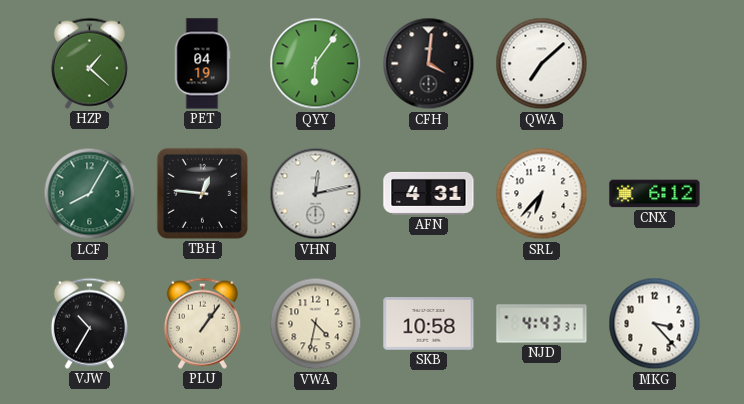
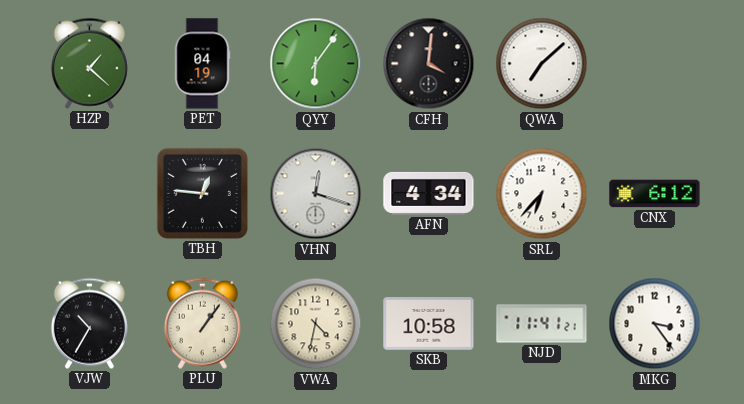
LCF: 8:05 -> none (90, 194)
VHN: 12:13 -> 12:18 (316, 194)
AFN: 4:31 -> 4:34 (429, 193)
NJD: 4:43 -> 11:41 (542, 324)
MKG: 3:23 -> 3:24 (655, 324)
